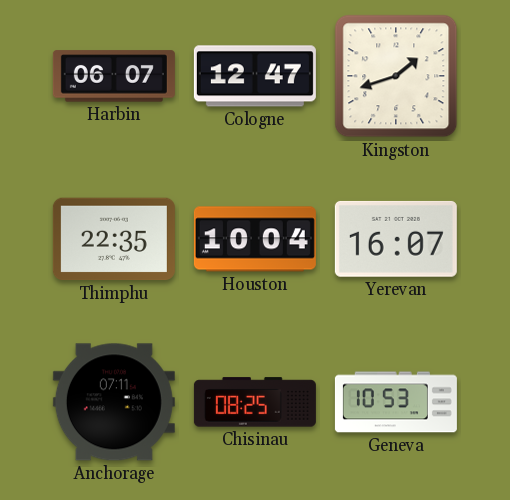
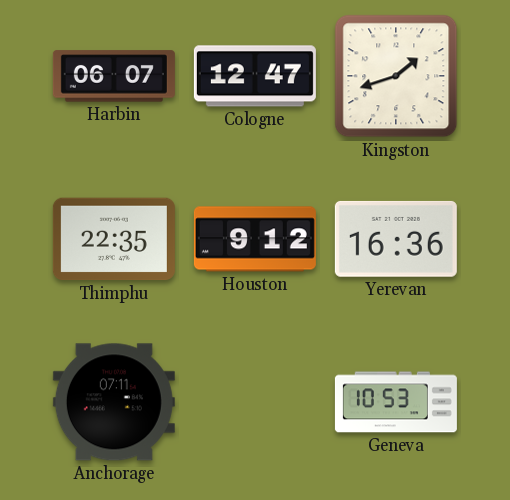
Houston: 10:04 -> 9:12 (255, 239)
Yerevan: 16:07 -> 16:36 (396, 239)
Chisinau: 08:25 -> none (255, 402)
